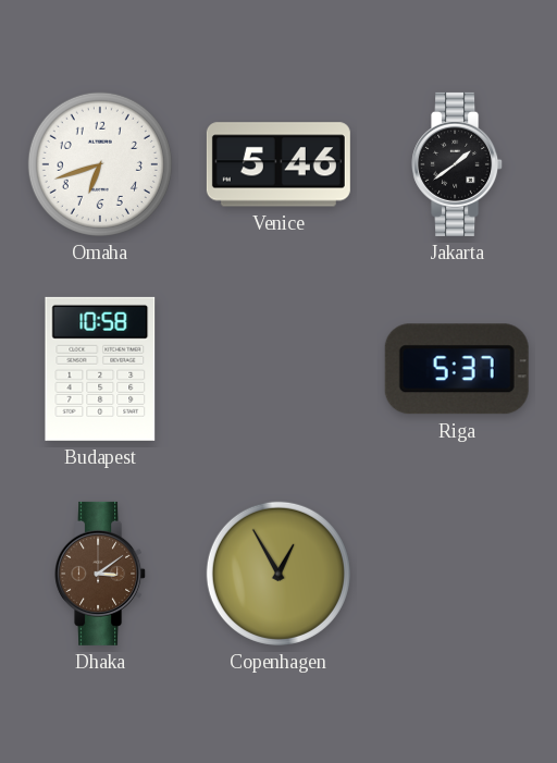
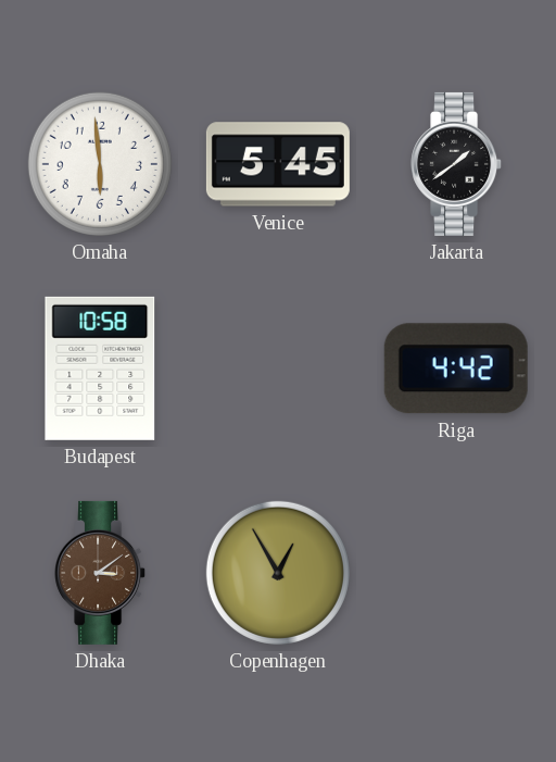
Omaha: 6:42 -> 5:59 (100, 164)
Venice: 5:46 -> 5:45 (278, 164)
Riga: 5:37 -> 4:42 (456, 368)
